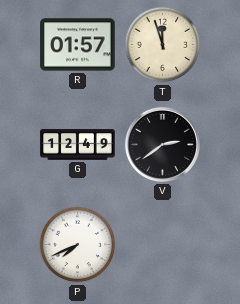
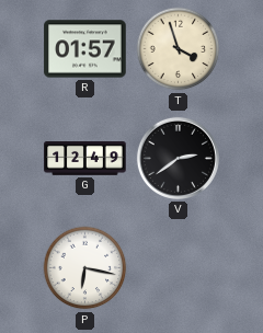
T: 11:57 -> 3:57 (179, 49)
P: 7:41 -> 6:17 (85, 268)
